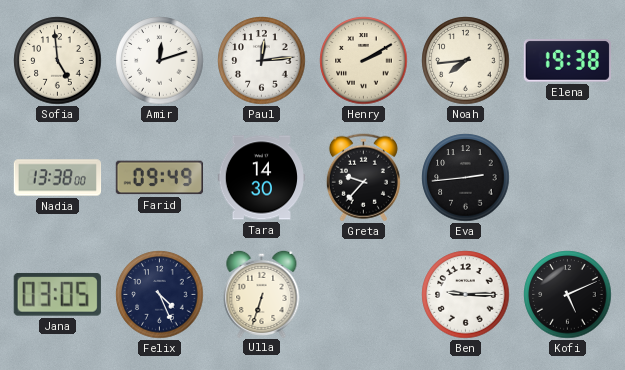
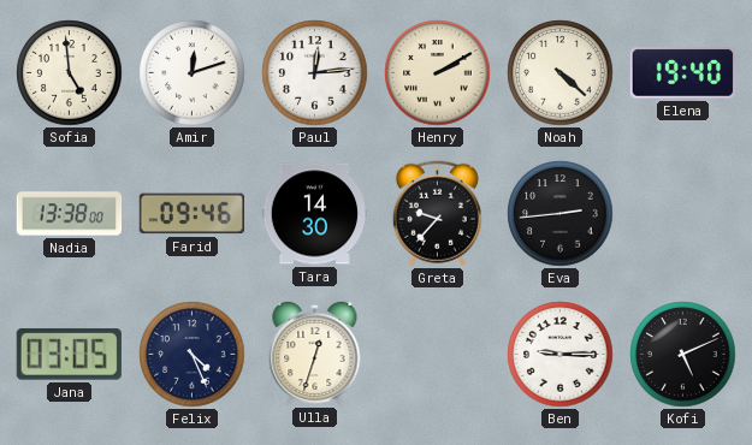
Noah: 7:44 -> 4:22 (561, 73)
Elena: 19:38 -> 19:40 (682, 73)
Farid: 09:49 -> 09:46 (191, 214)
Ulla: 6:33 -> 12:33 (315, 352)
